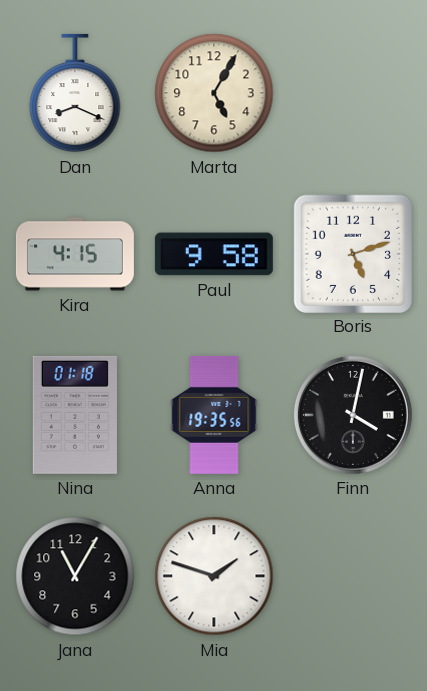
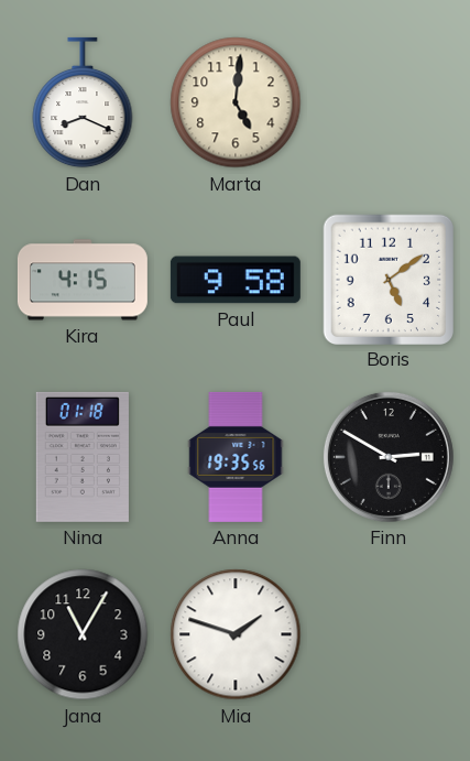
Marta: 5:05 -> 5:01 (236, 102)
Boris: 5:12 -> 5:09 (387, 279)
Finn: 4:02 -> 2:50 (389, 457)
